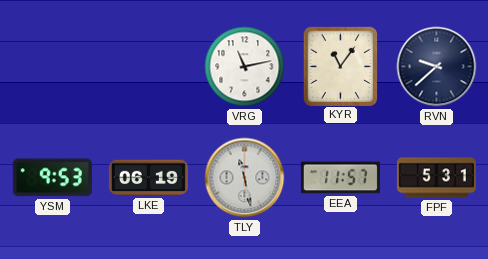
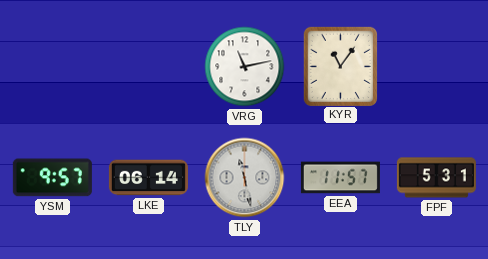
RVN: 9:38 -> none (437, 67)
YSM: 9:53 -> 9:57 (52, 178)
LKE: 06:19 -> 06:14 (148, 178)
